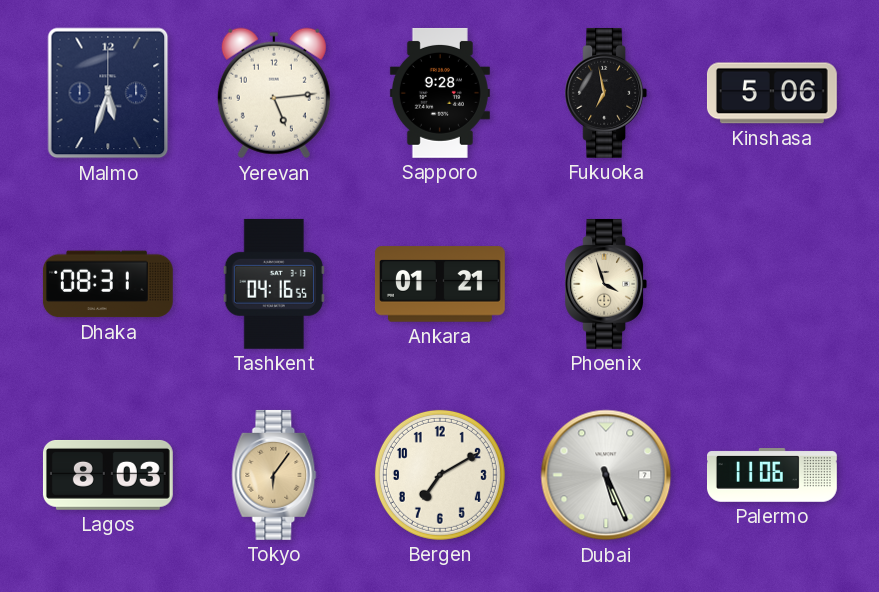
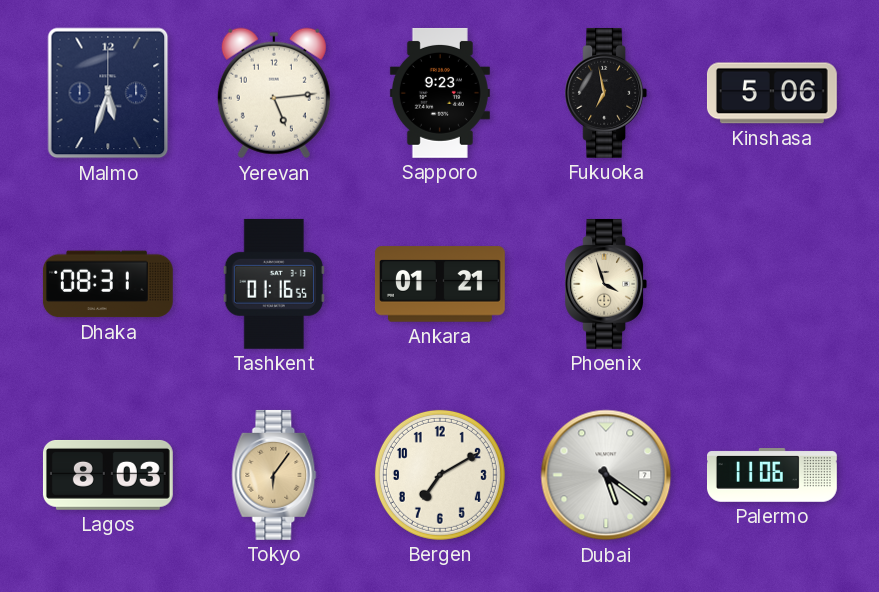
Sapporo: 9:28 -> 9:23 (440, 93)
Tashkent: 04:16 -> 01:16 (274, 284)
Dubai: 5:26 -> 5:21 (606, 475)
